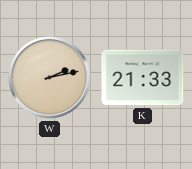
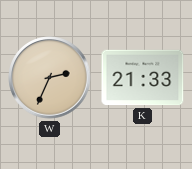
W: 2:13 -> 2:34 (50, 78)
